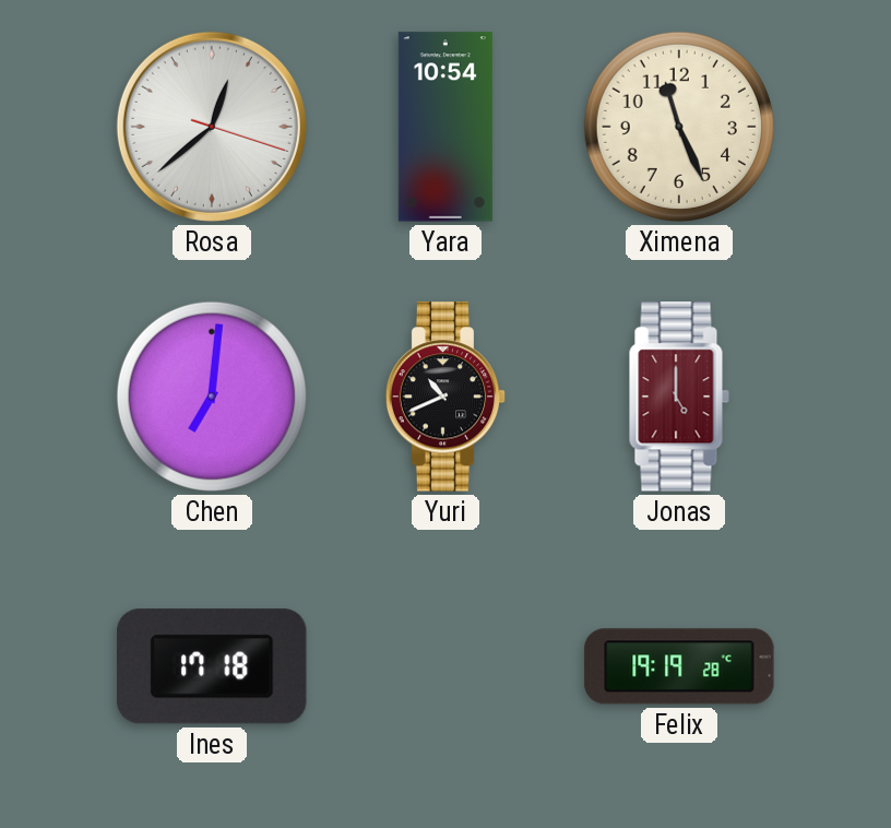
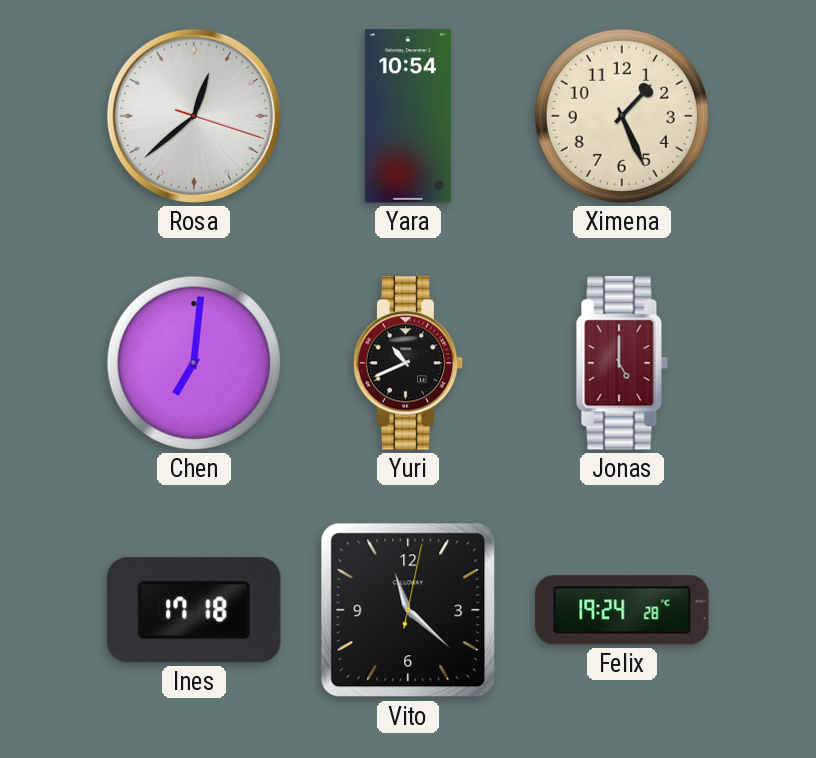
Ximena: 11:26 -> 1:26 (622, 116)
Vito: none -> 11:22 (408, 610)
Felix: 19:19 -> 19:24 (622, 610)
